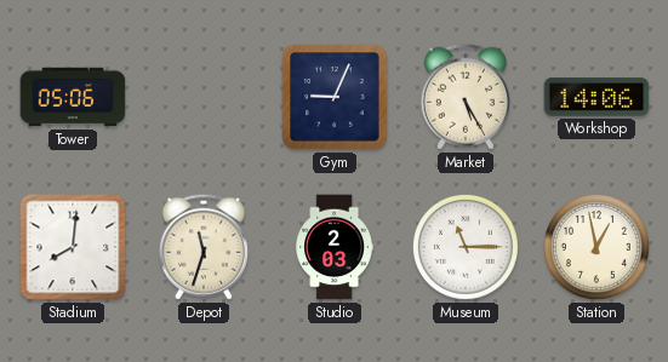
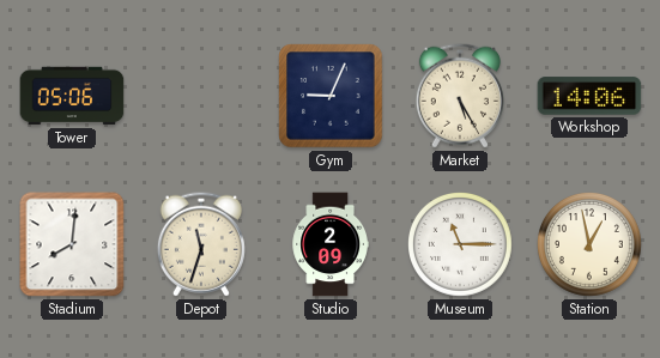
Studio: 2:03 -> 2:09 (331, 244)
